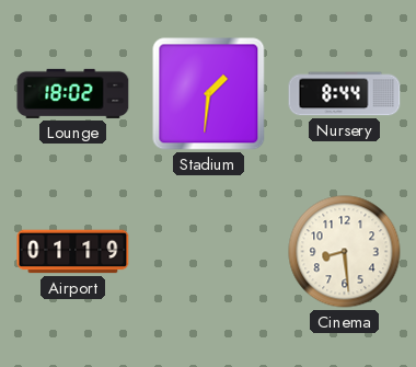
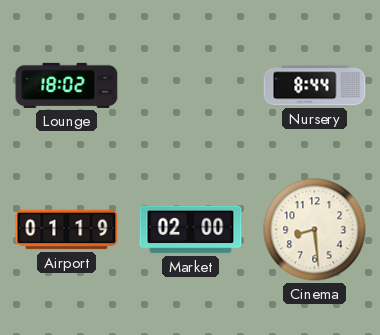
Stadium: 1:31 -> none (209, 94)
Market: none -> 02:00 (191, 230)
